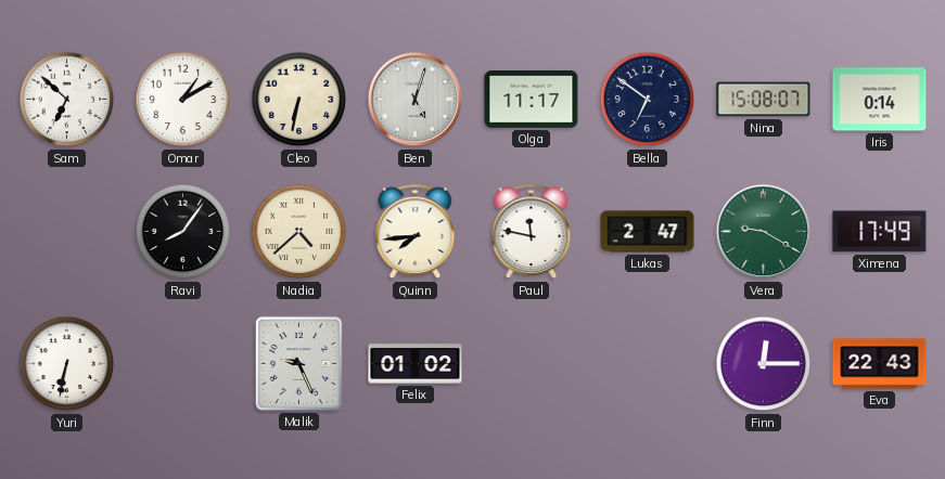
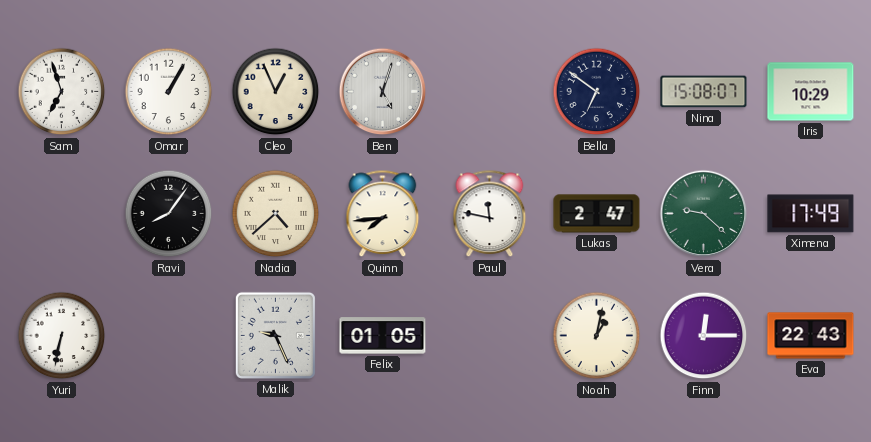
Sam: 6:52 -> 6:57 (62, 92)
Omar: 1:10 -> 1:05 (169, 92)
Cleo: 6:32 -> 12:56 (276, 92)
Olga: 11:17 -> none (532, 99)
Iris: 0:14 -> 10:29 (811, 92)
Vera: 9:20 -> 9:22 (704, 214)
Felix: 01:02 -> 01:05 (383, 336)
Noah: none -> 1:02 (597, 336)
